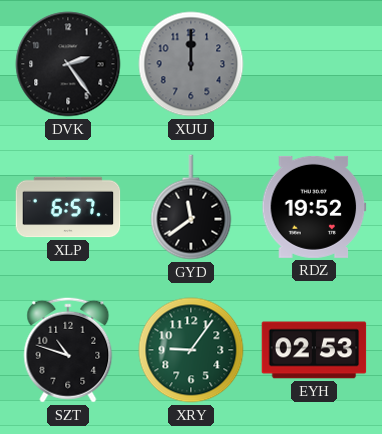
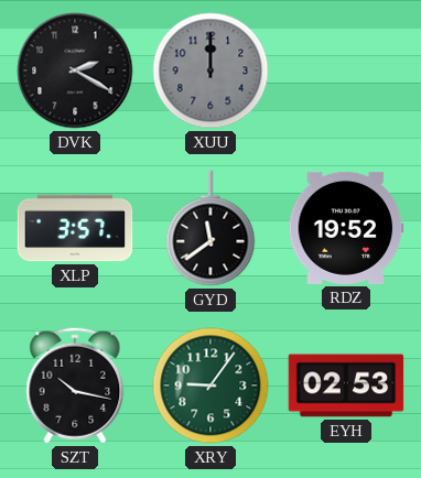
DVK: 2:24 -> 2:20 (75, 70)
XLP: 6:57 -> 3:57 (75, 228)
SZT: 10:48 -> 10:17 (75, 385)
